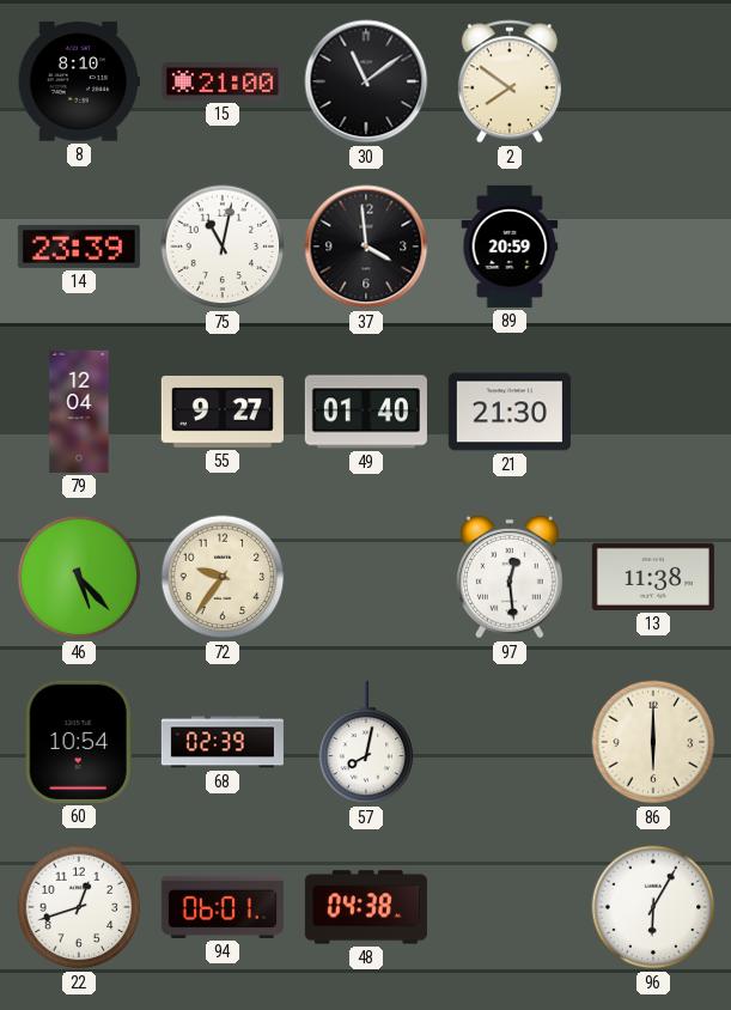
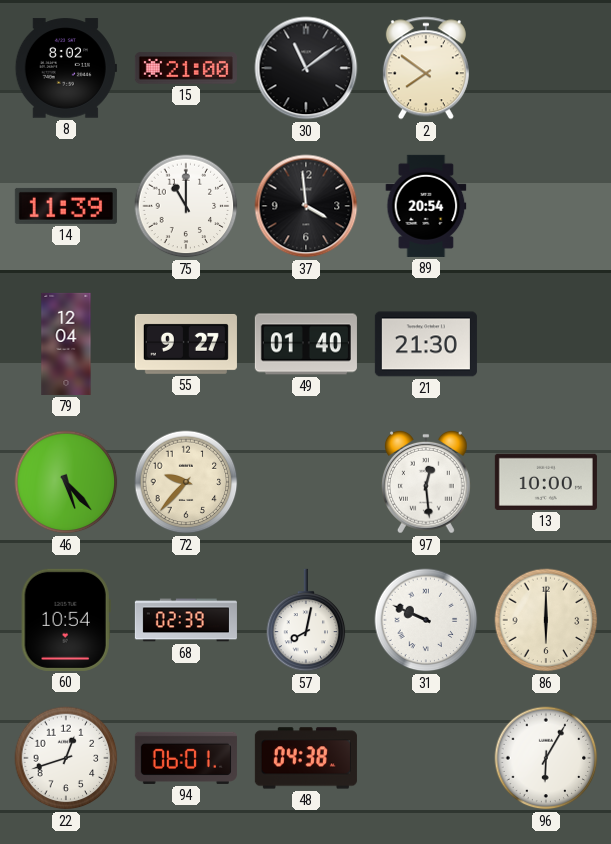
8: 8:10 -> 8:02 (66, 68)
14: 23:39 -> 11:39 (66, 206)
75: 11:02 -> 11:00 (186, 206)
89: 20:59 -> 20:54 (426, 206)
72: 9:36 -> 9:37 (186, 482)
13: 11:38 -> 10:00 (546, 482)
31: none -> 9:49 (426, 620)
